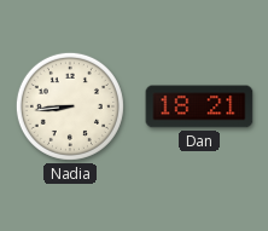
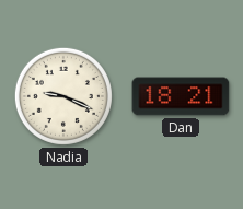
Nadia: 8:44 -> 9:19 (63, 96)
